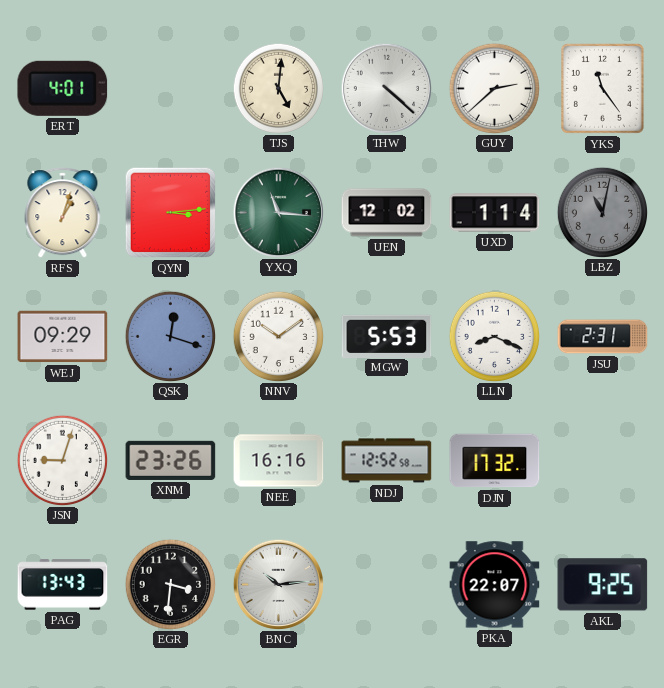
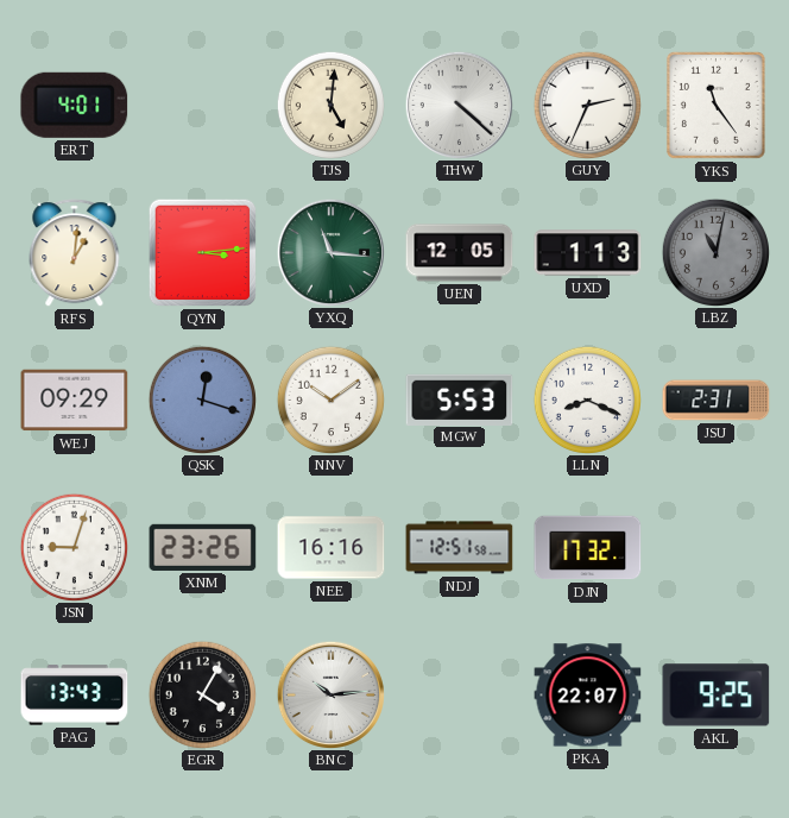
GUY: 2:38 -> 2:34 (587, 105)
RFS: 1:03 -> 1:01 (75, 253)
UEN: 12:02 -> 12:05 (460, 253)
UXD: 1:14 -> 1:13 (588, 253)
NDJ: 12:52 -> 12:51 (460, 548)
EGR: 3:31 -> 4:05 (202, 694)
